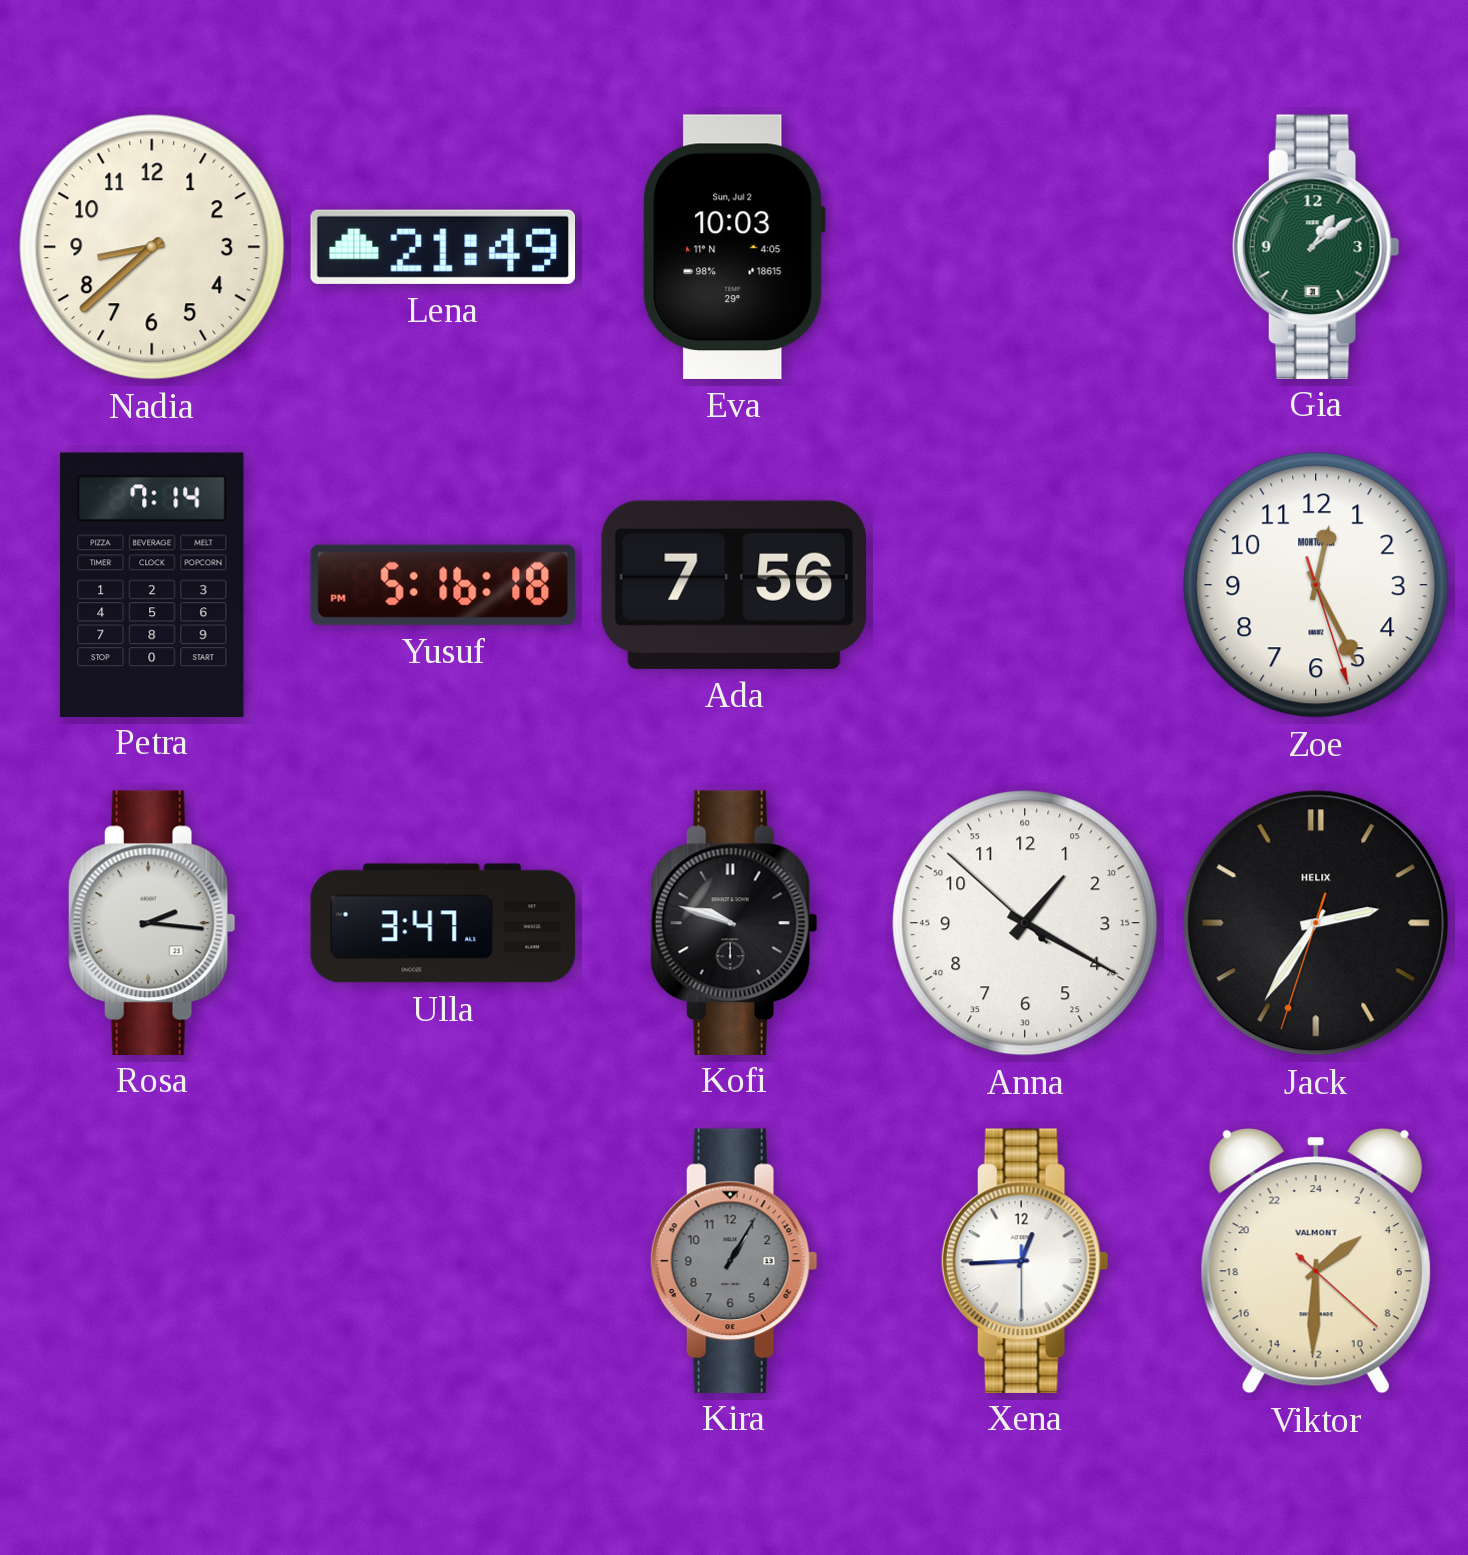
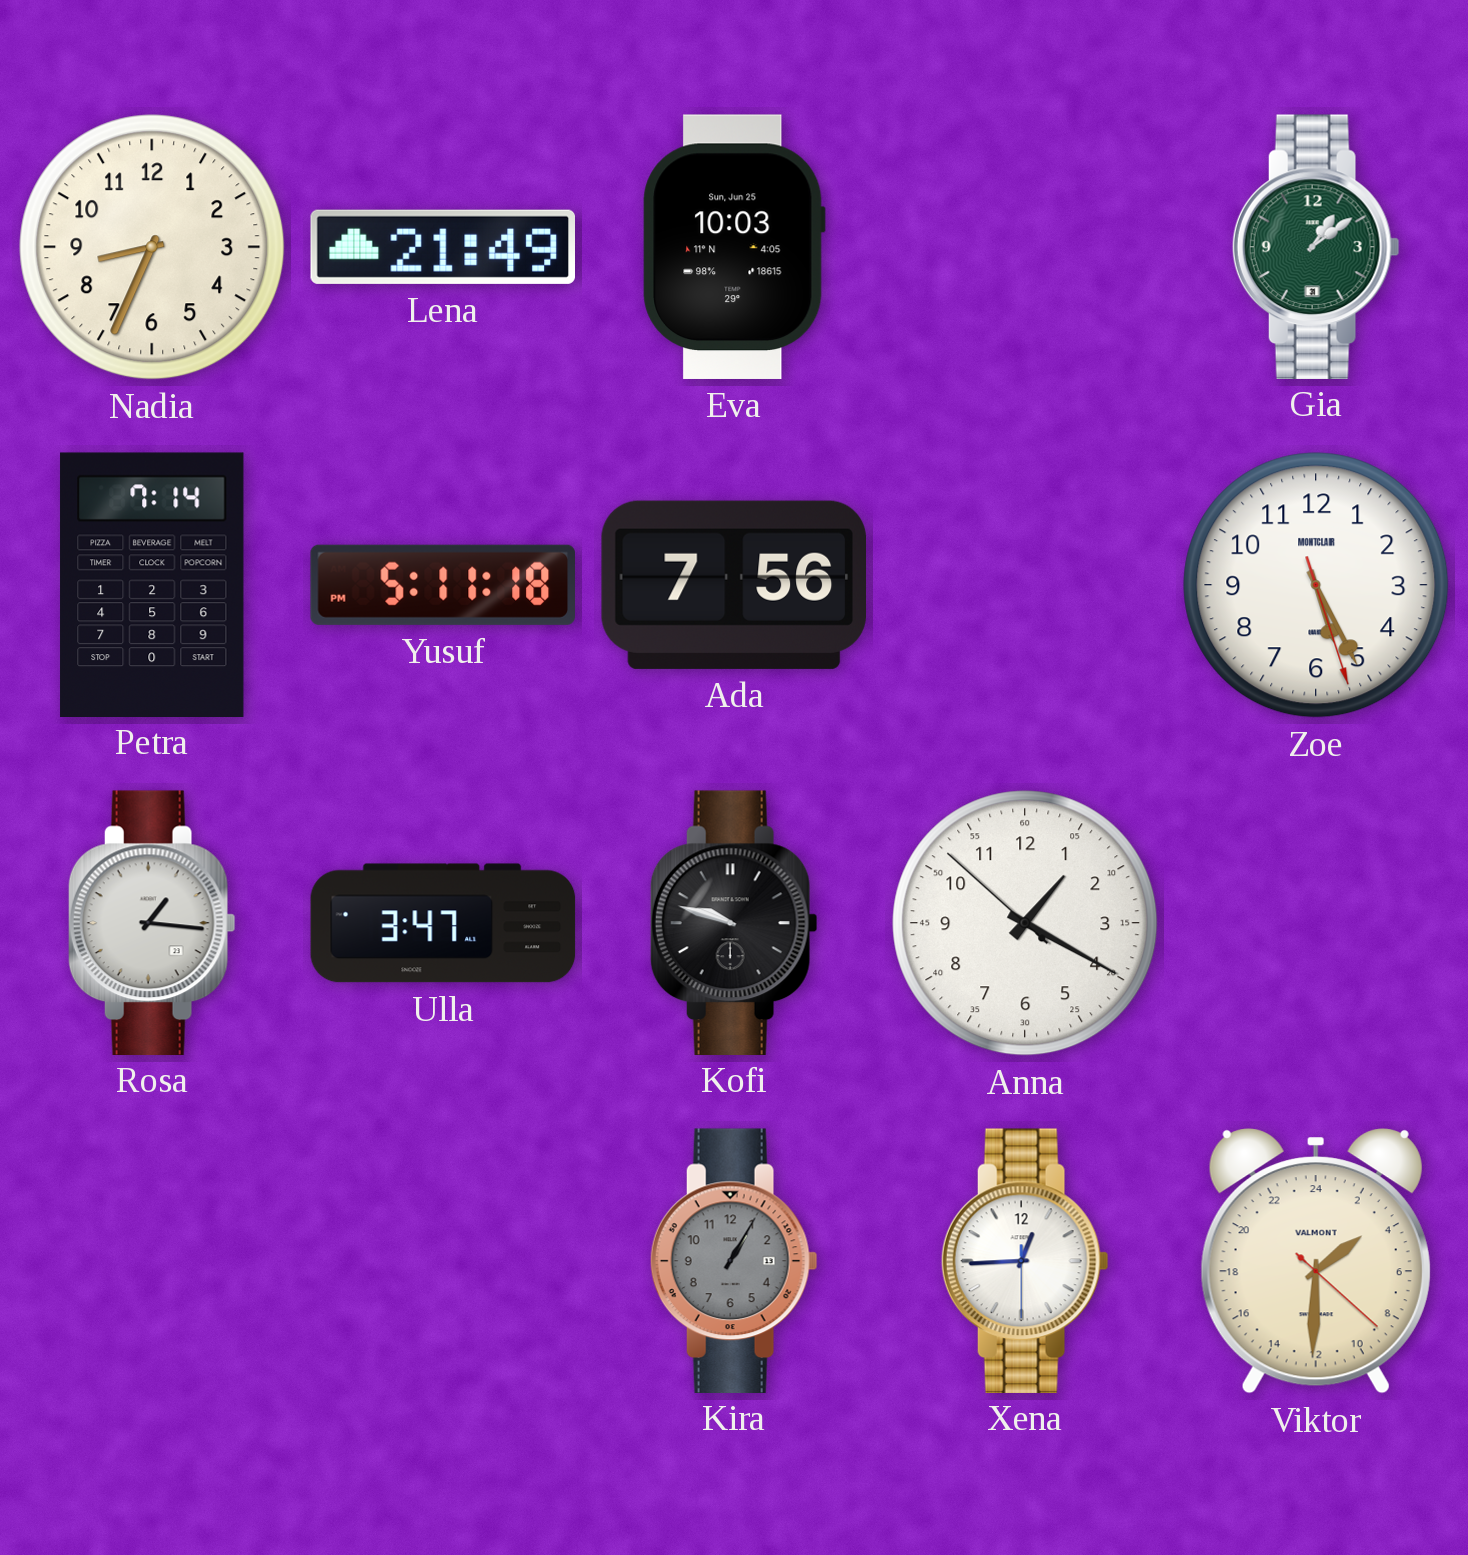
Nadia: 8:38 -> 8:34 (152, 247)
Eva date: Sun, Jul 2 -> Sun, Jun 25 (734, 247)
Yusuf: 5:16 -> 5:11 (442, 585)
Zoe: 12:25 -> 5:25 (1316, 585)
Rosa: 2:16 -> 1:16 (152, 922)
Jack: 2:35 -> none (1316, 923)
